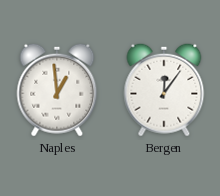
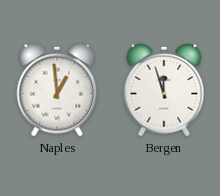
Bergen: 12:06 -> 11:57 (164, 90)
